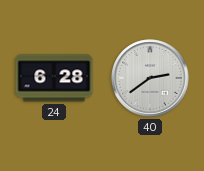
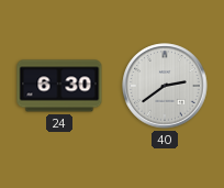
24: 6:28 -> 6:30 (59, 86)
